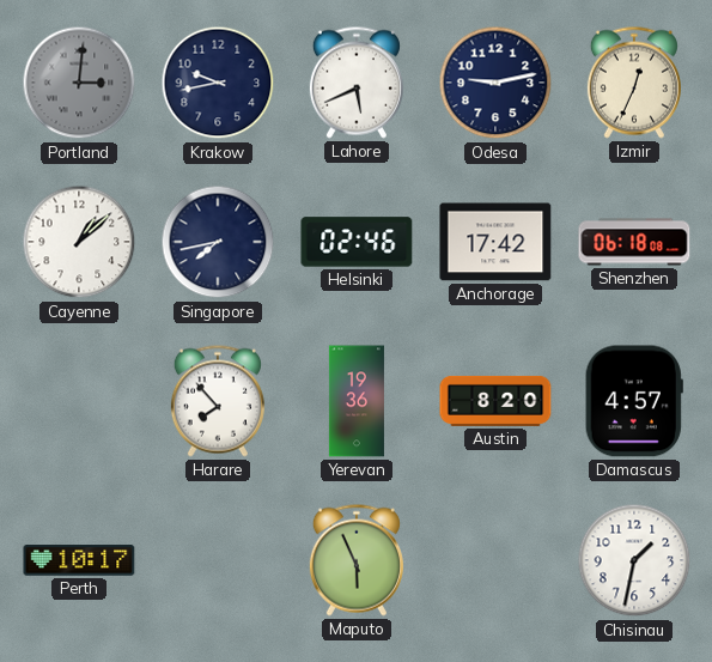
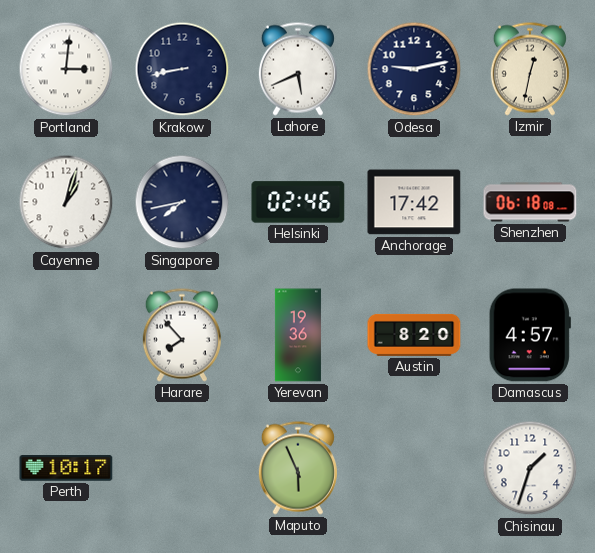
Portland dial: grey -> white (66, 69)
Krakow: 9:43 -> 8:43 (182, 69)
Izmir: 12:34 -> 12:32 (530, 69)
Cayenne: 1:08 -> 1:03 (66, 202)
Chisinau: 1:32 -> 1:33 (530, 468)
